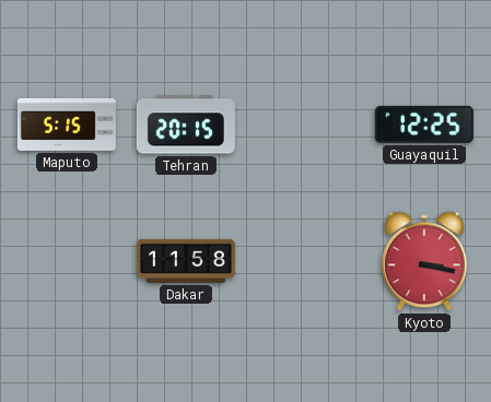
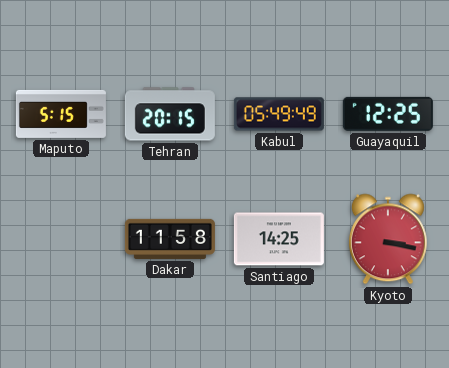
Kabul: none -> 05:49 (279, 114)
Santiago: none -> 14:25 (279, 239)
